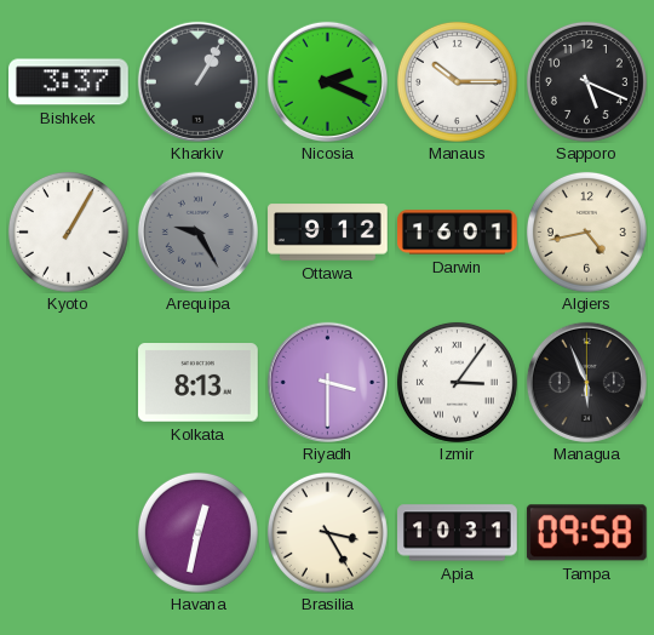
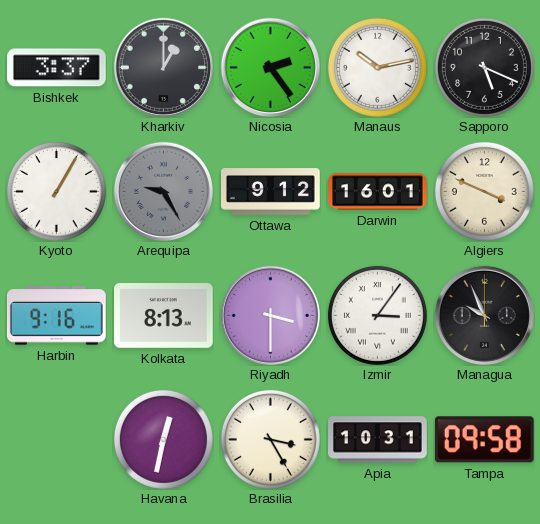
Kharkiv: 1:05 -> 1:00 (163, 67)
Nicosia: 2:19 -> 2:24 (270, 67)
Manaus: 10:15 -> 10:13 (377, 67)
Algiers: 4:43 -> 3:49 (484, 191)
Harbin: none -> 9:16 (57, 316)
Managua: 5:56 -> 9:56 (484, 315)
